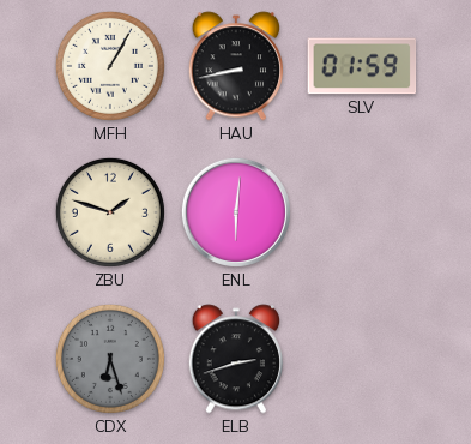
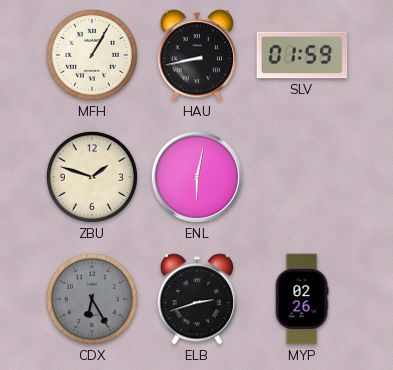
ENL: 6:01 -> 6:02 (197, 177)
CDX: 6:27 -> 6:25 (92, 299)
MYP: none -> 02:26 (302, 299)
